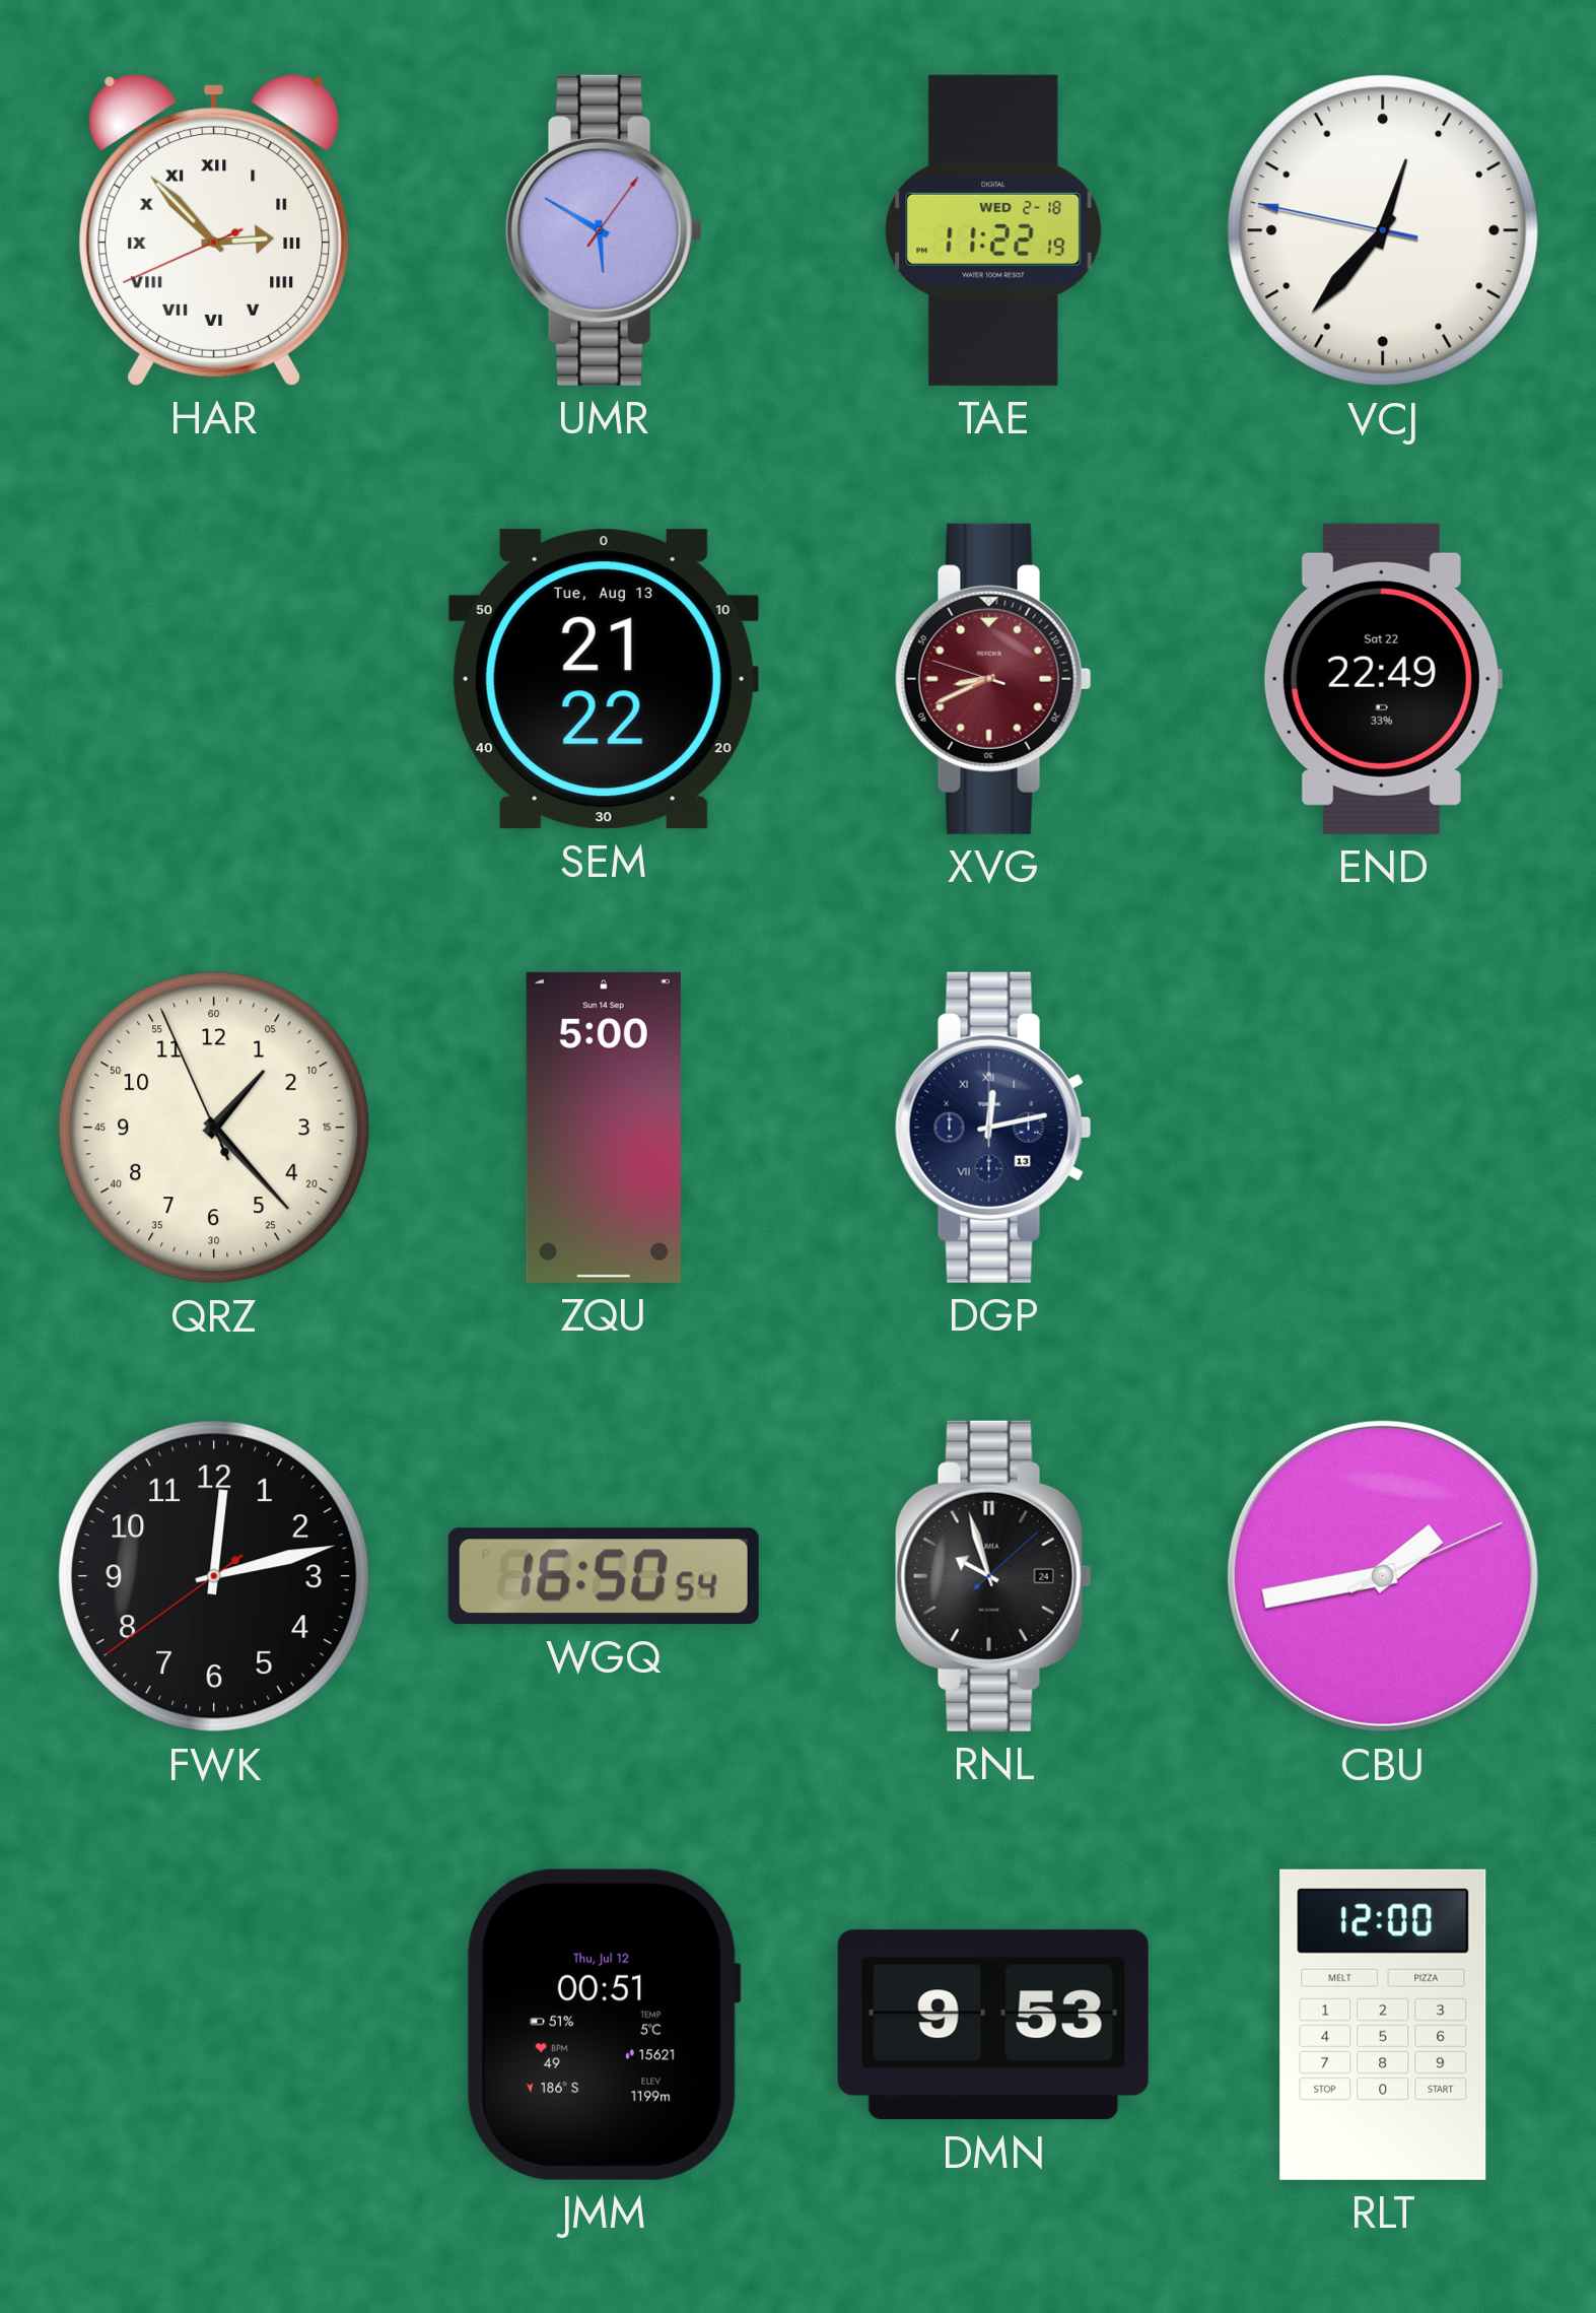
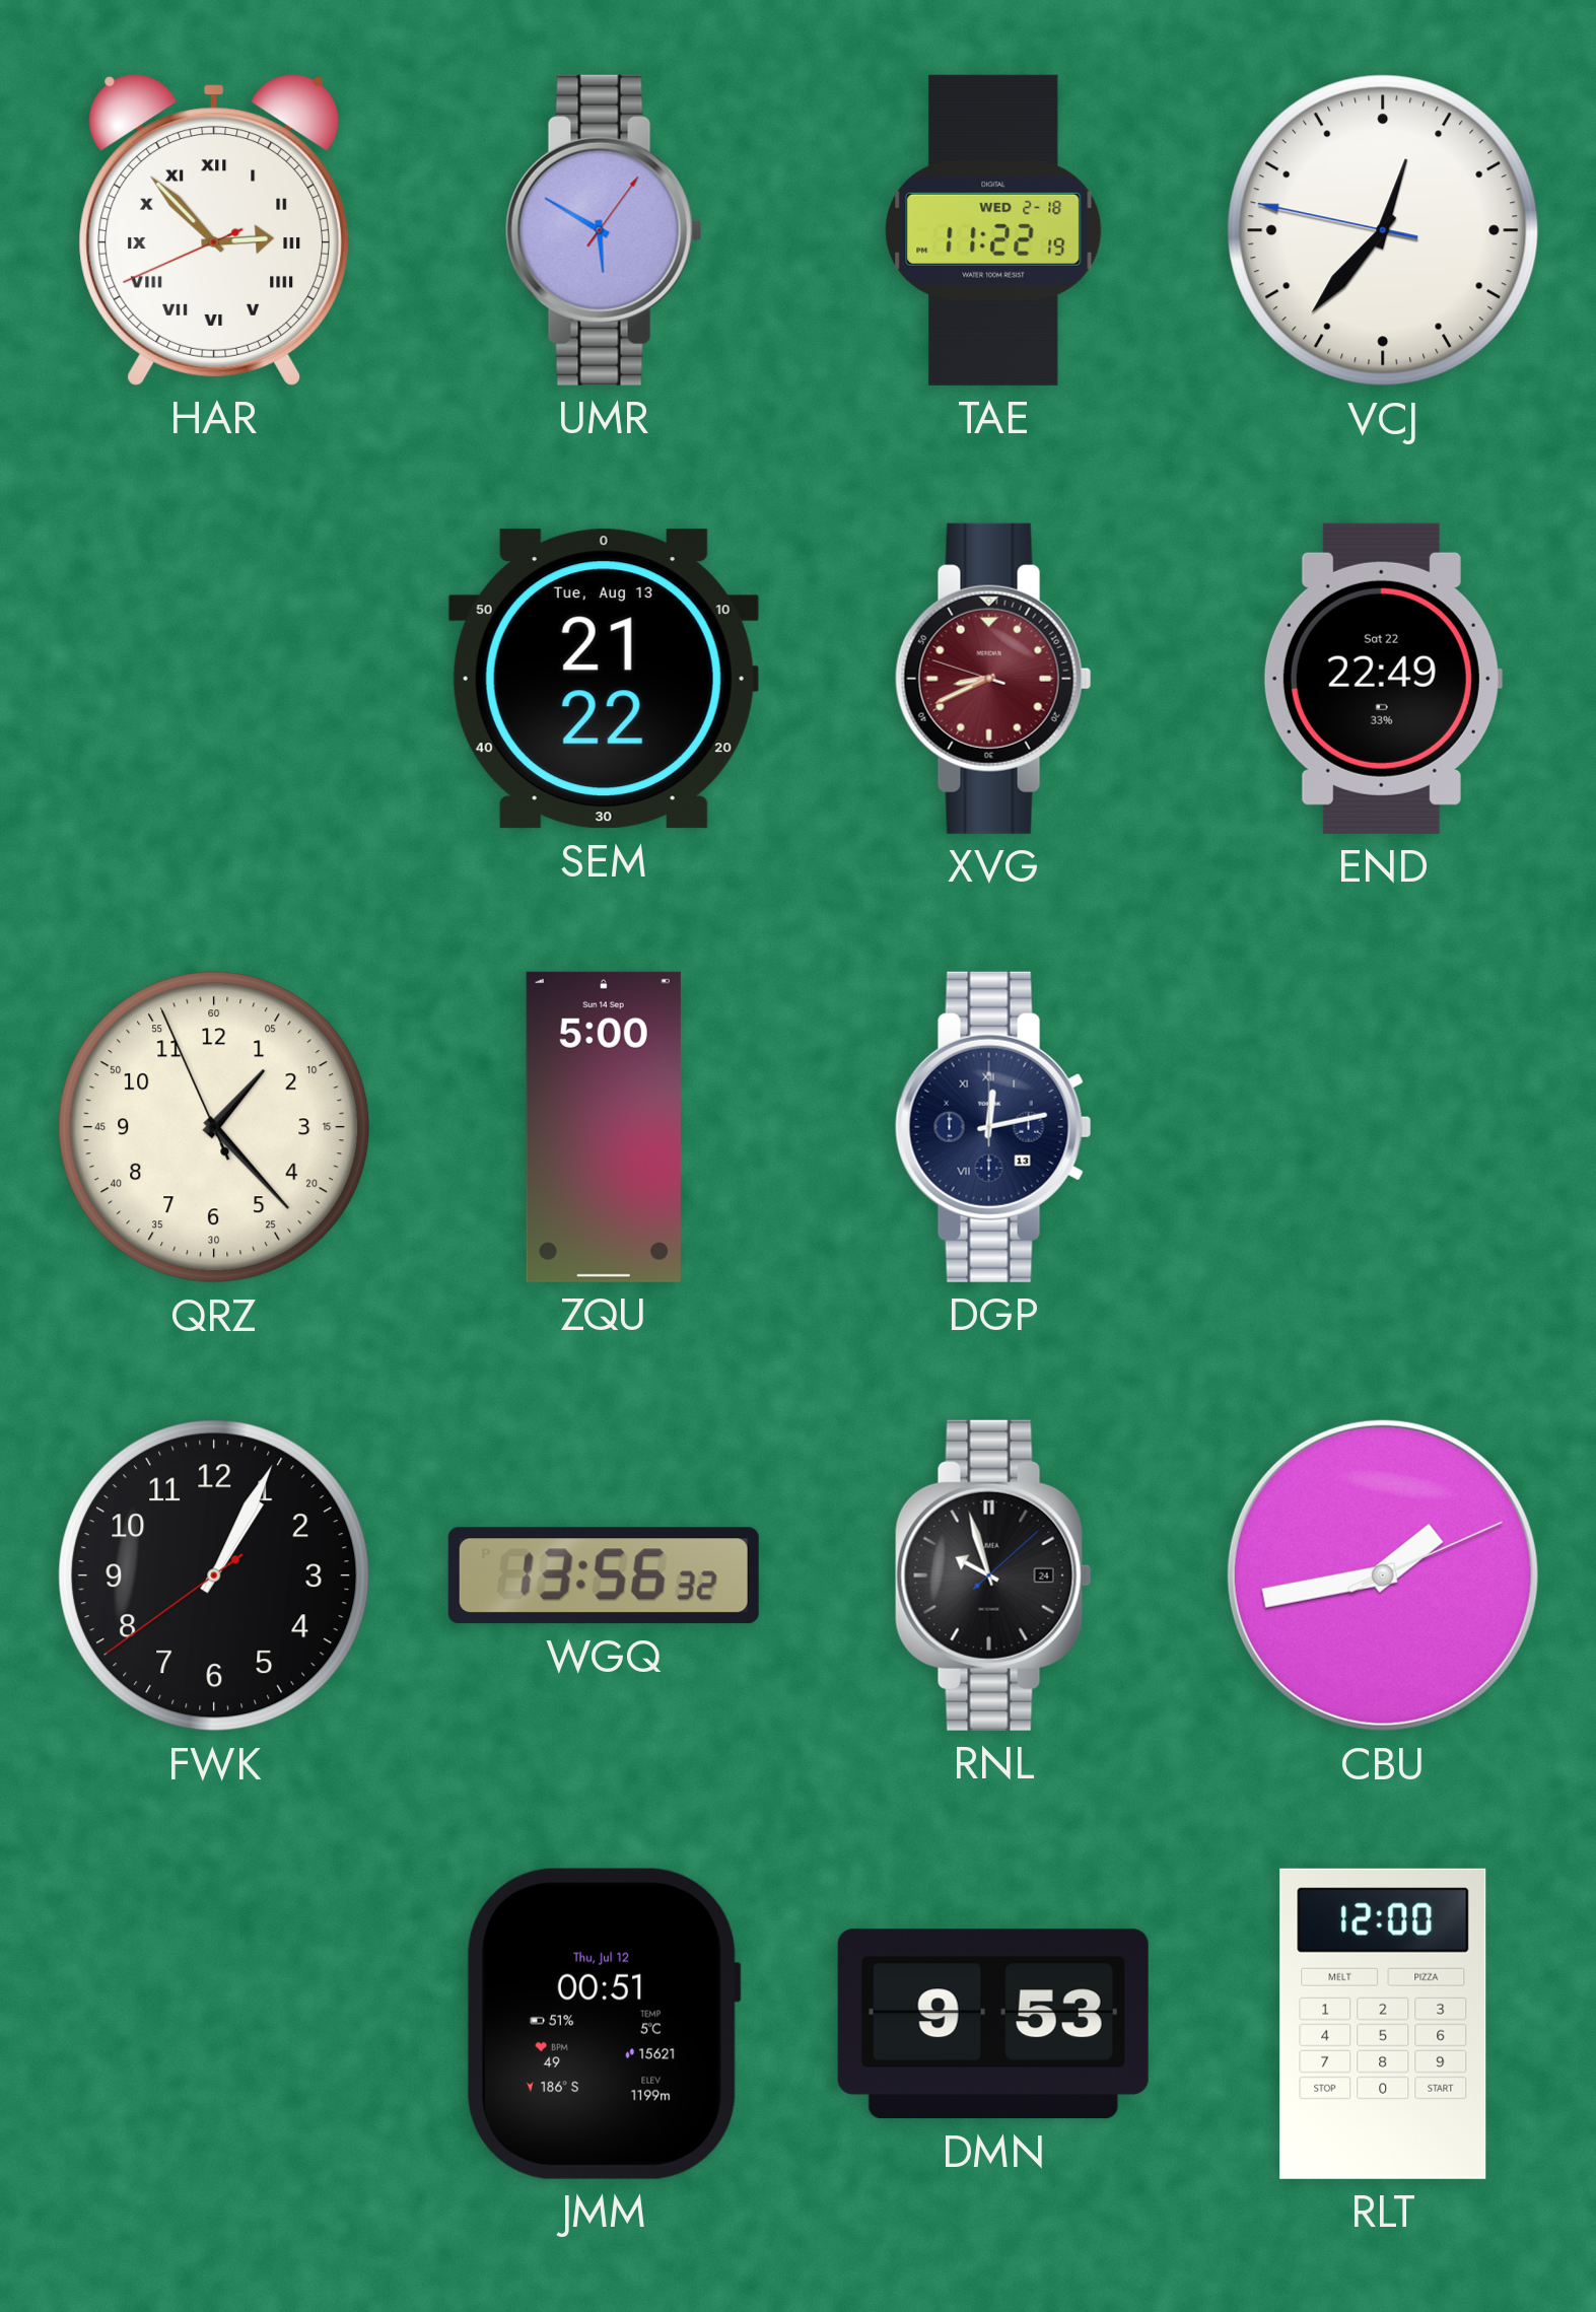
FWK: 12:12 -> 1:04 (214, 1575)
WGQ: 16:50 -> 13:56 (604, 1575)
